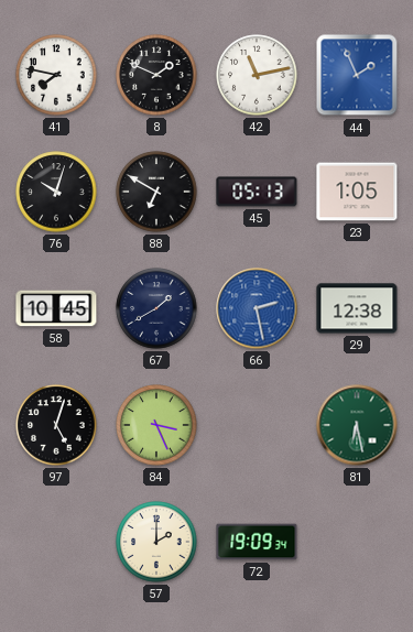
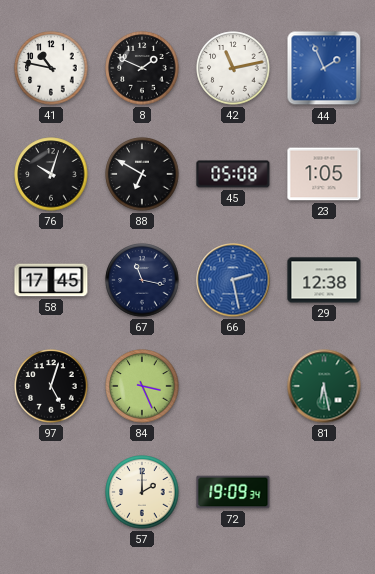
41: 7:47 -> 10:47 (51, 68)
45: 05:13 -> 05:08 (233, 174)
58: 10:45 -> 17:45 (51, 280)
67: 1:40 -> 11:17 (142, 280)
